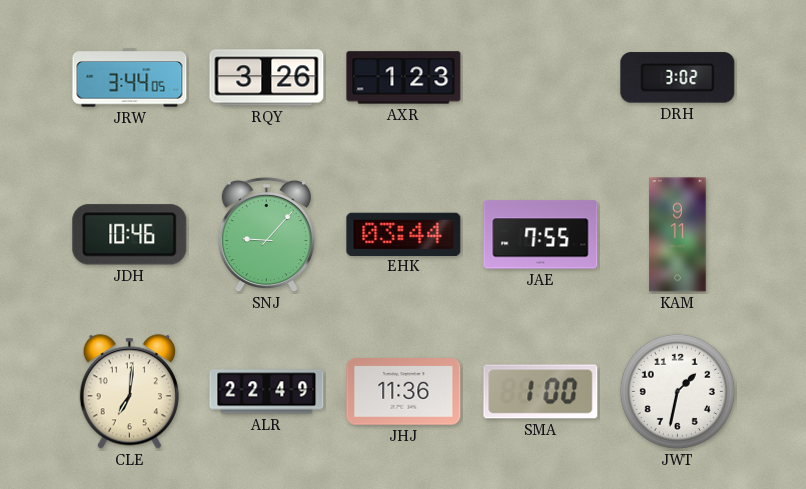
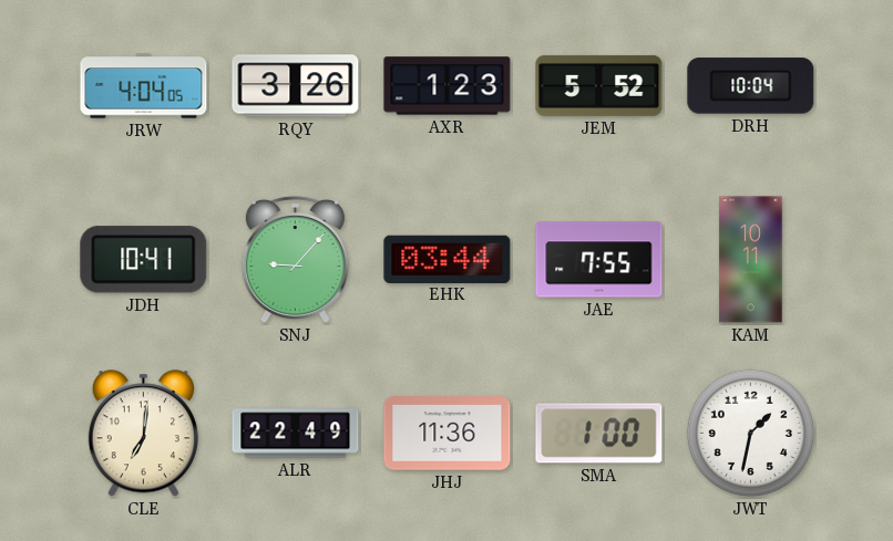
JRW: 3:44 -> 4:04 (144, 86)
JEM: none -> 5:52 (599, 85)
DRH: 3:02 -> 10:04 (751, 86)
JDH: 10:46 -> 10:41 (144, 260)
KAM: 9:11 -> 10:11 (751, 260)
